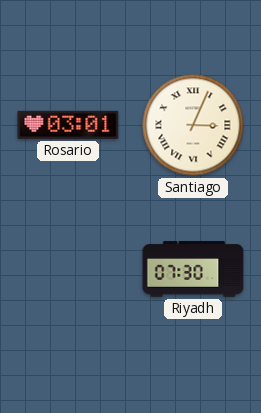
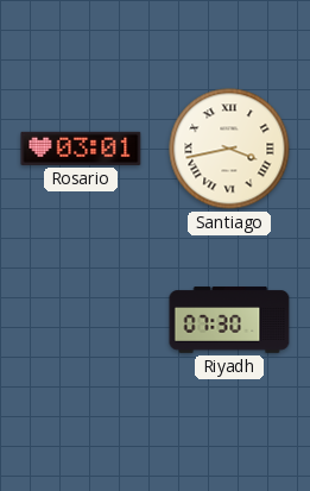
Santiago: 3:04 -> 3:43 (229, 149)
